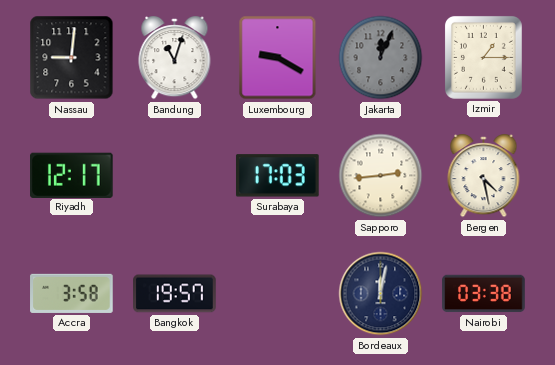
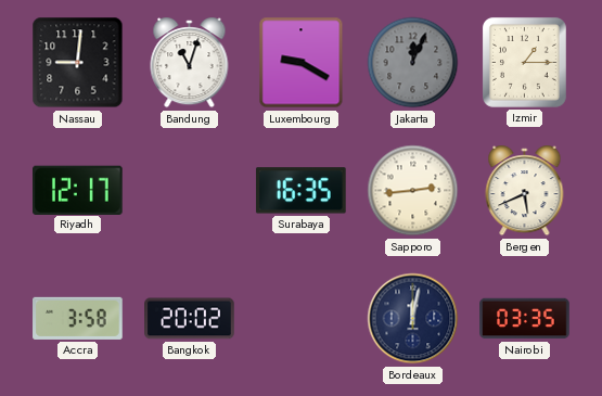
Surabaya: 17:03 -> 16:35 (300, 191)
Bergen: 4:28 -> 5:41 (525, 192)
Bangkok: 19:57 -> 20:02 (190, 319)
Nairobi: 03:38 -> 03:35 (525, 319)
